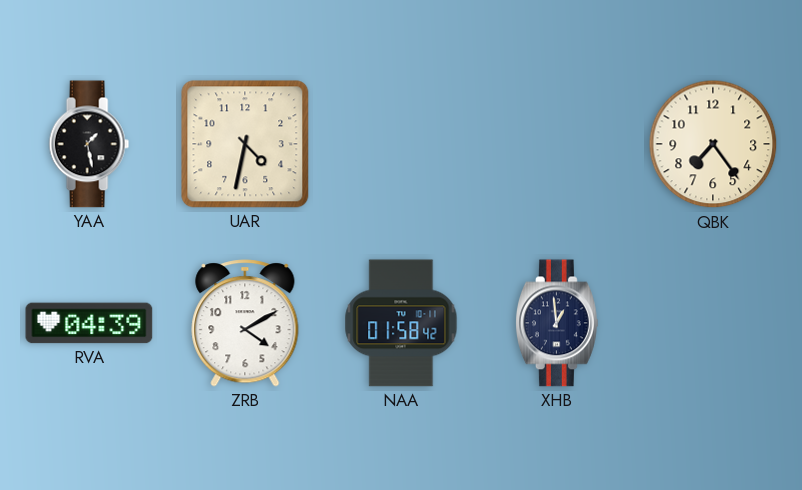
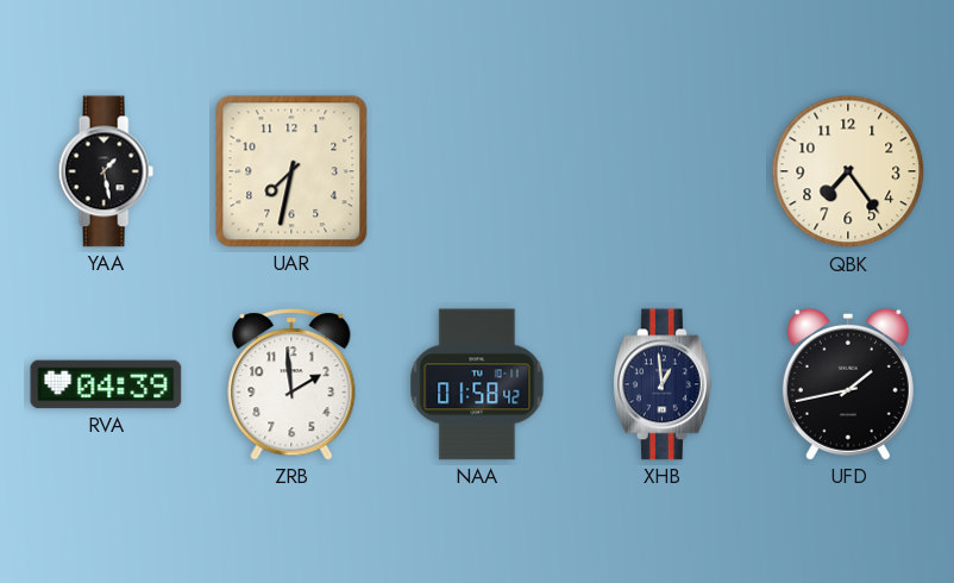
UAR: 4:32 -> 7:32 (291, 171)
ZRB: 4:10 -> 1:59 (291, 384)
UFD: none -> 1:43 (848, 384)
